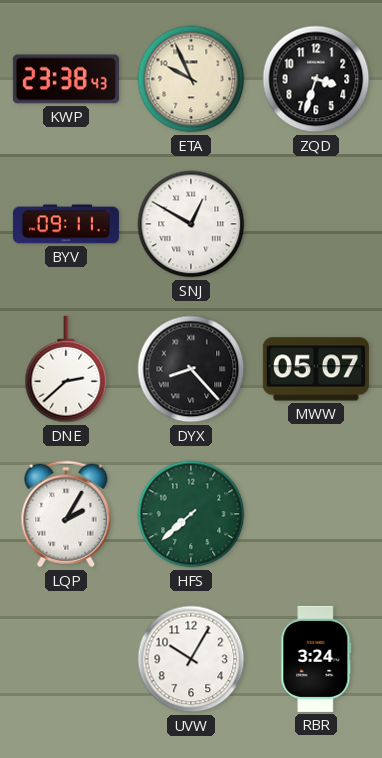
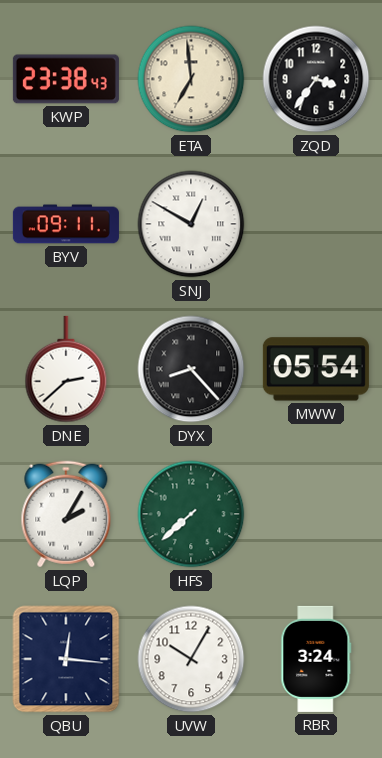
ETA: 9:56 -> 6:59 (191, 79)
ZQD: 3:33 -> 3:36 (316, 79)
MWW: 05:07 -> 05:54 (316, 369)
QBU: none -> 12:16 (66, 659)
